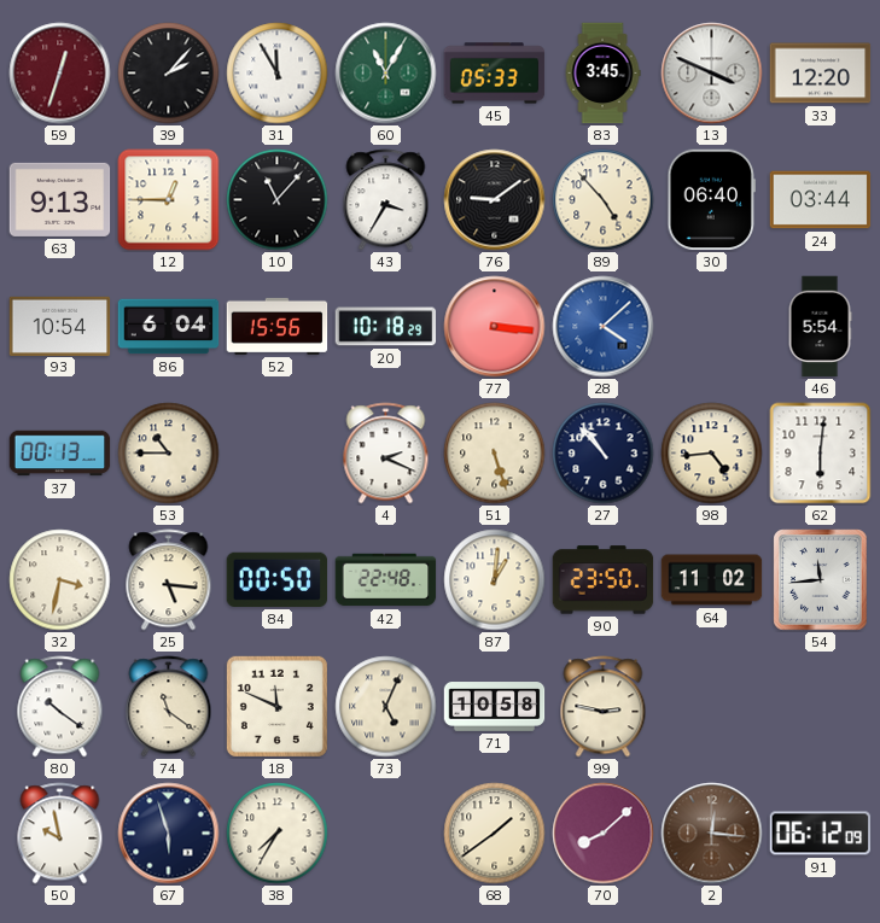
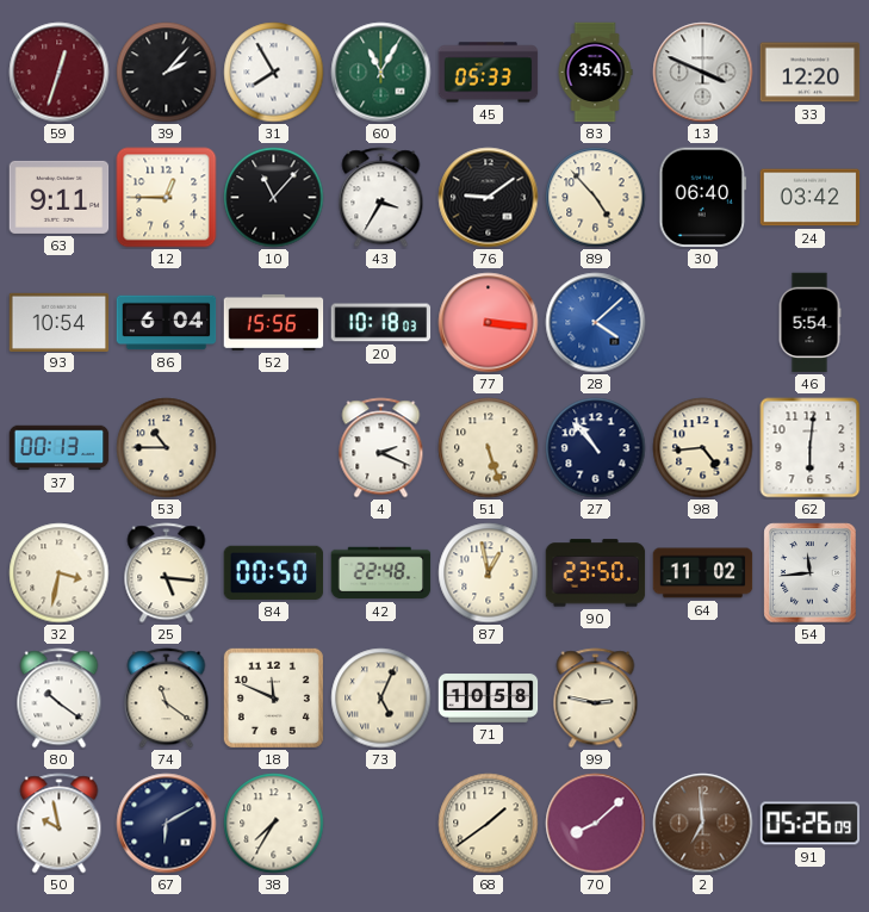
31: 11:55 -> 7:55 (274, 73)
63: 9:13 -> 9:11 (60, 197)
24: 03:44 -> 03:42 (811, 198)
20: 10:18:29 -> 10:18:03 (381, 323)
87: 1:01 -> 12:58 (489, 573)
67: 5:57 -> 6:10 (167, 824)
2: 12:16 -> 6:59 (703, 824)
91: 06:12 -> 05:26 (811, 824)
